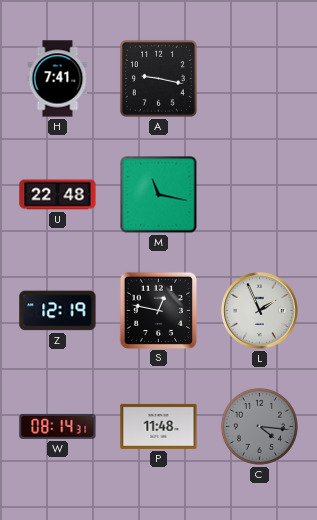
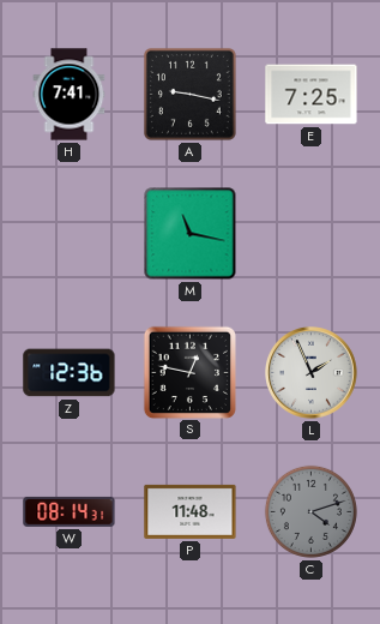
E: none -> 7:25 (312, 95)
U: 22:48 -> none (58, 195)
Z: 12:19 -> 12:36 (70, 373)
C: 4:16 -> 4:12 (310, 511)
